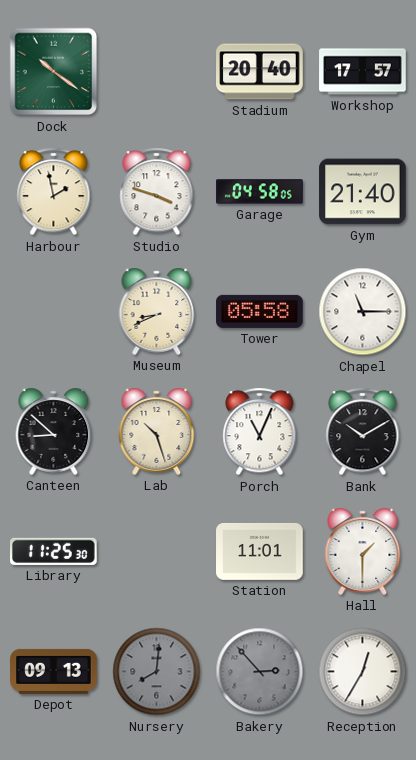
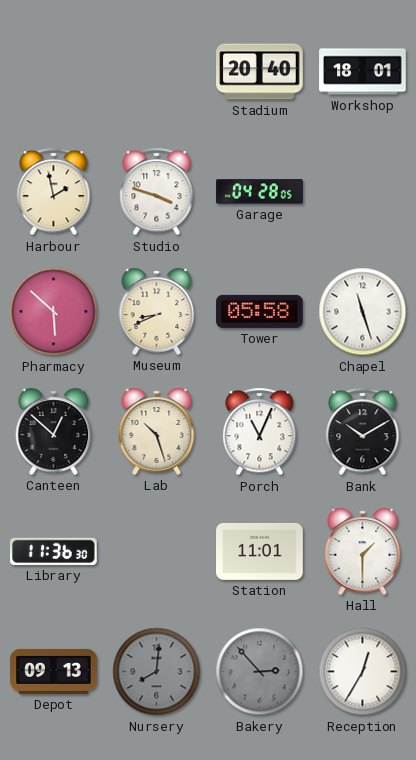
Dock: 10:21 -> none (54, 72)
Workshop: 17:57 -> 18:01 (363, 72)
Garage: 04:58 -> 04:28 (260, 192)
Gym: 21:40 -> none (363, 192)
Pharmacy: none -> 5:52 (54, 312)
Chapel: 11:15 -> 11:27 (363, 312)
Canteen: 8:52 -> 12:52 (54, 431)
Library: 11:25 -> 11:36 (54, 551)
